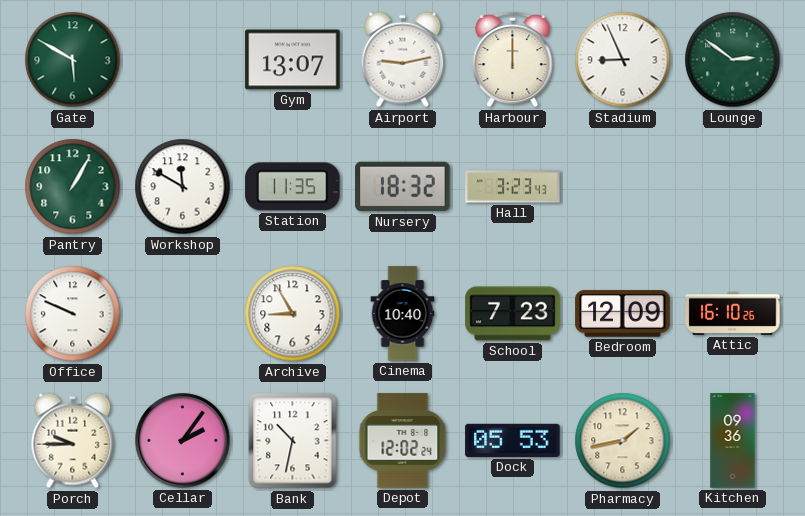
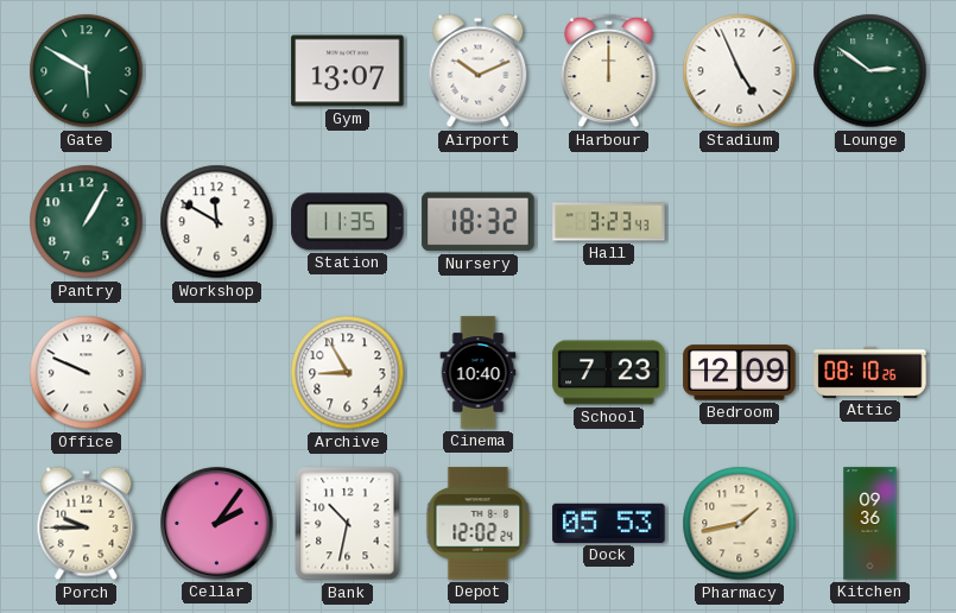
Airport: 9:13 -> 10:11 (479, 71)
Stadium: 8:56 -> 4:56 (740, 71)
Attic: 16:10 -> 08:10 (870, 372)
